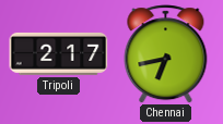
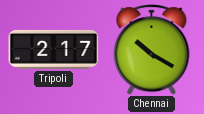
Chennai: 6:43 -> 10:20 (152, 50)
